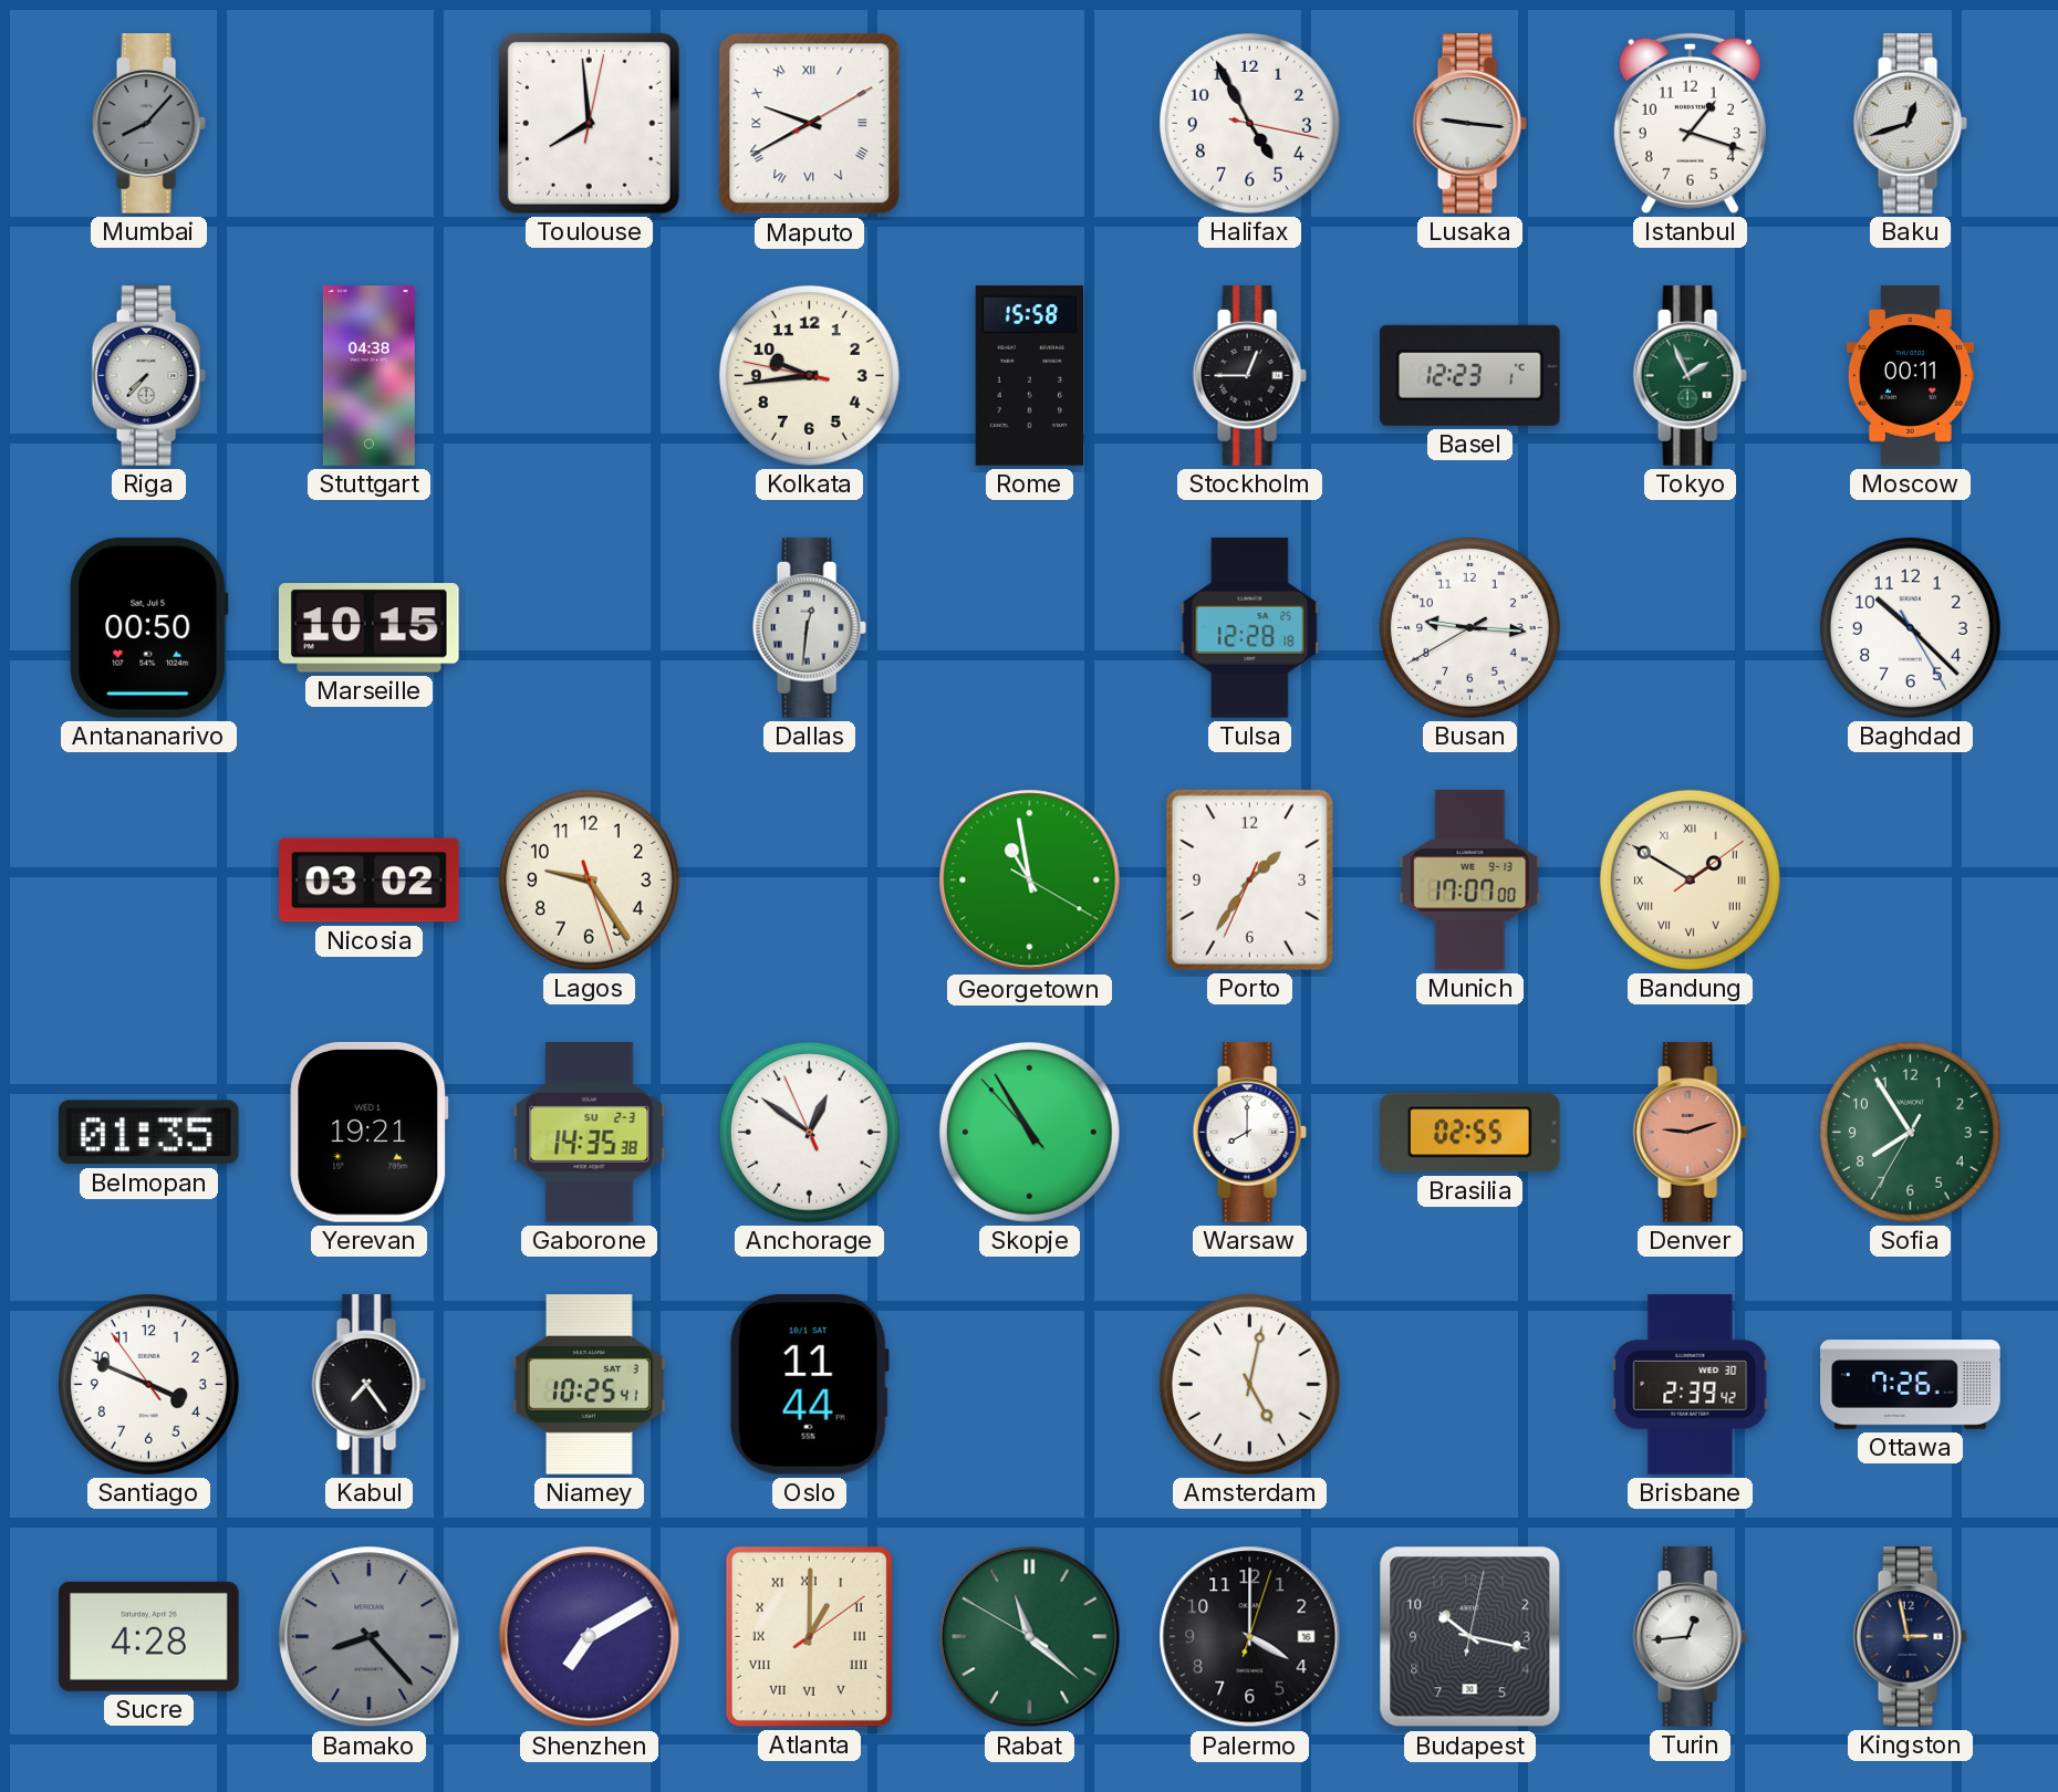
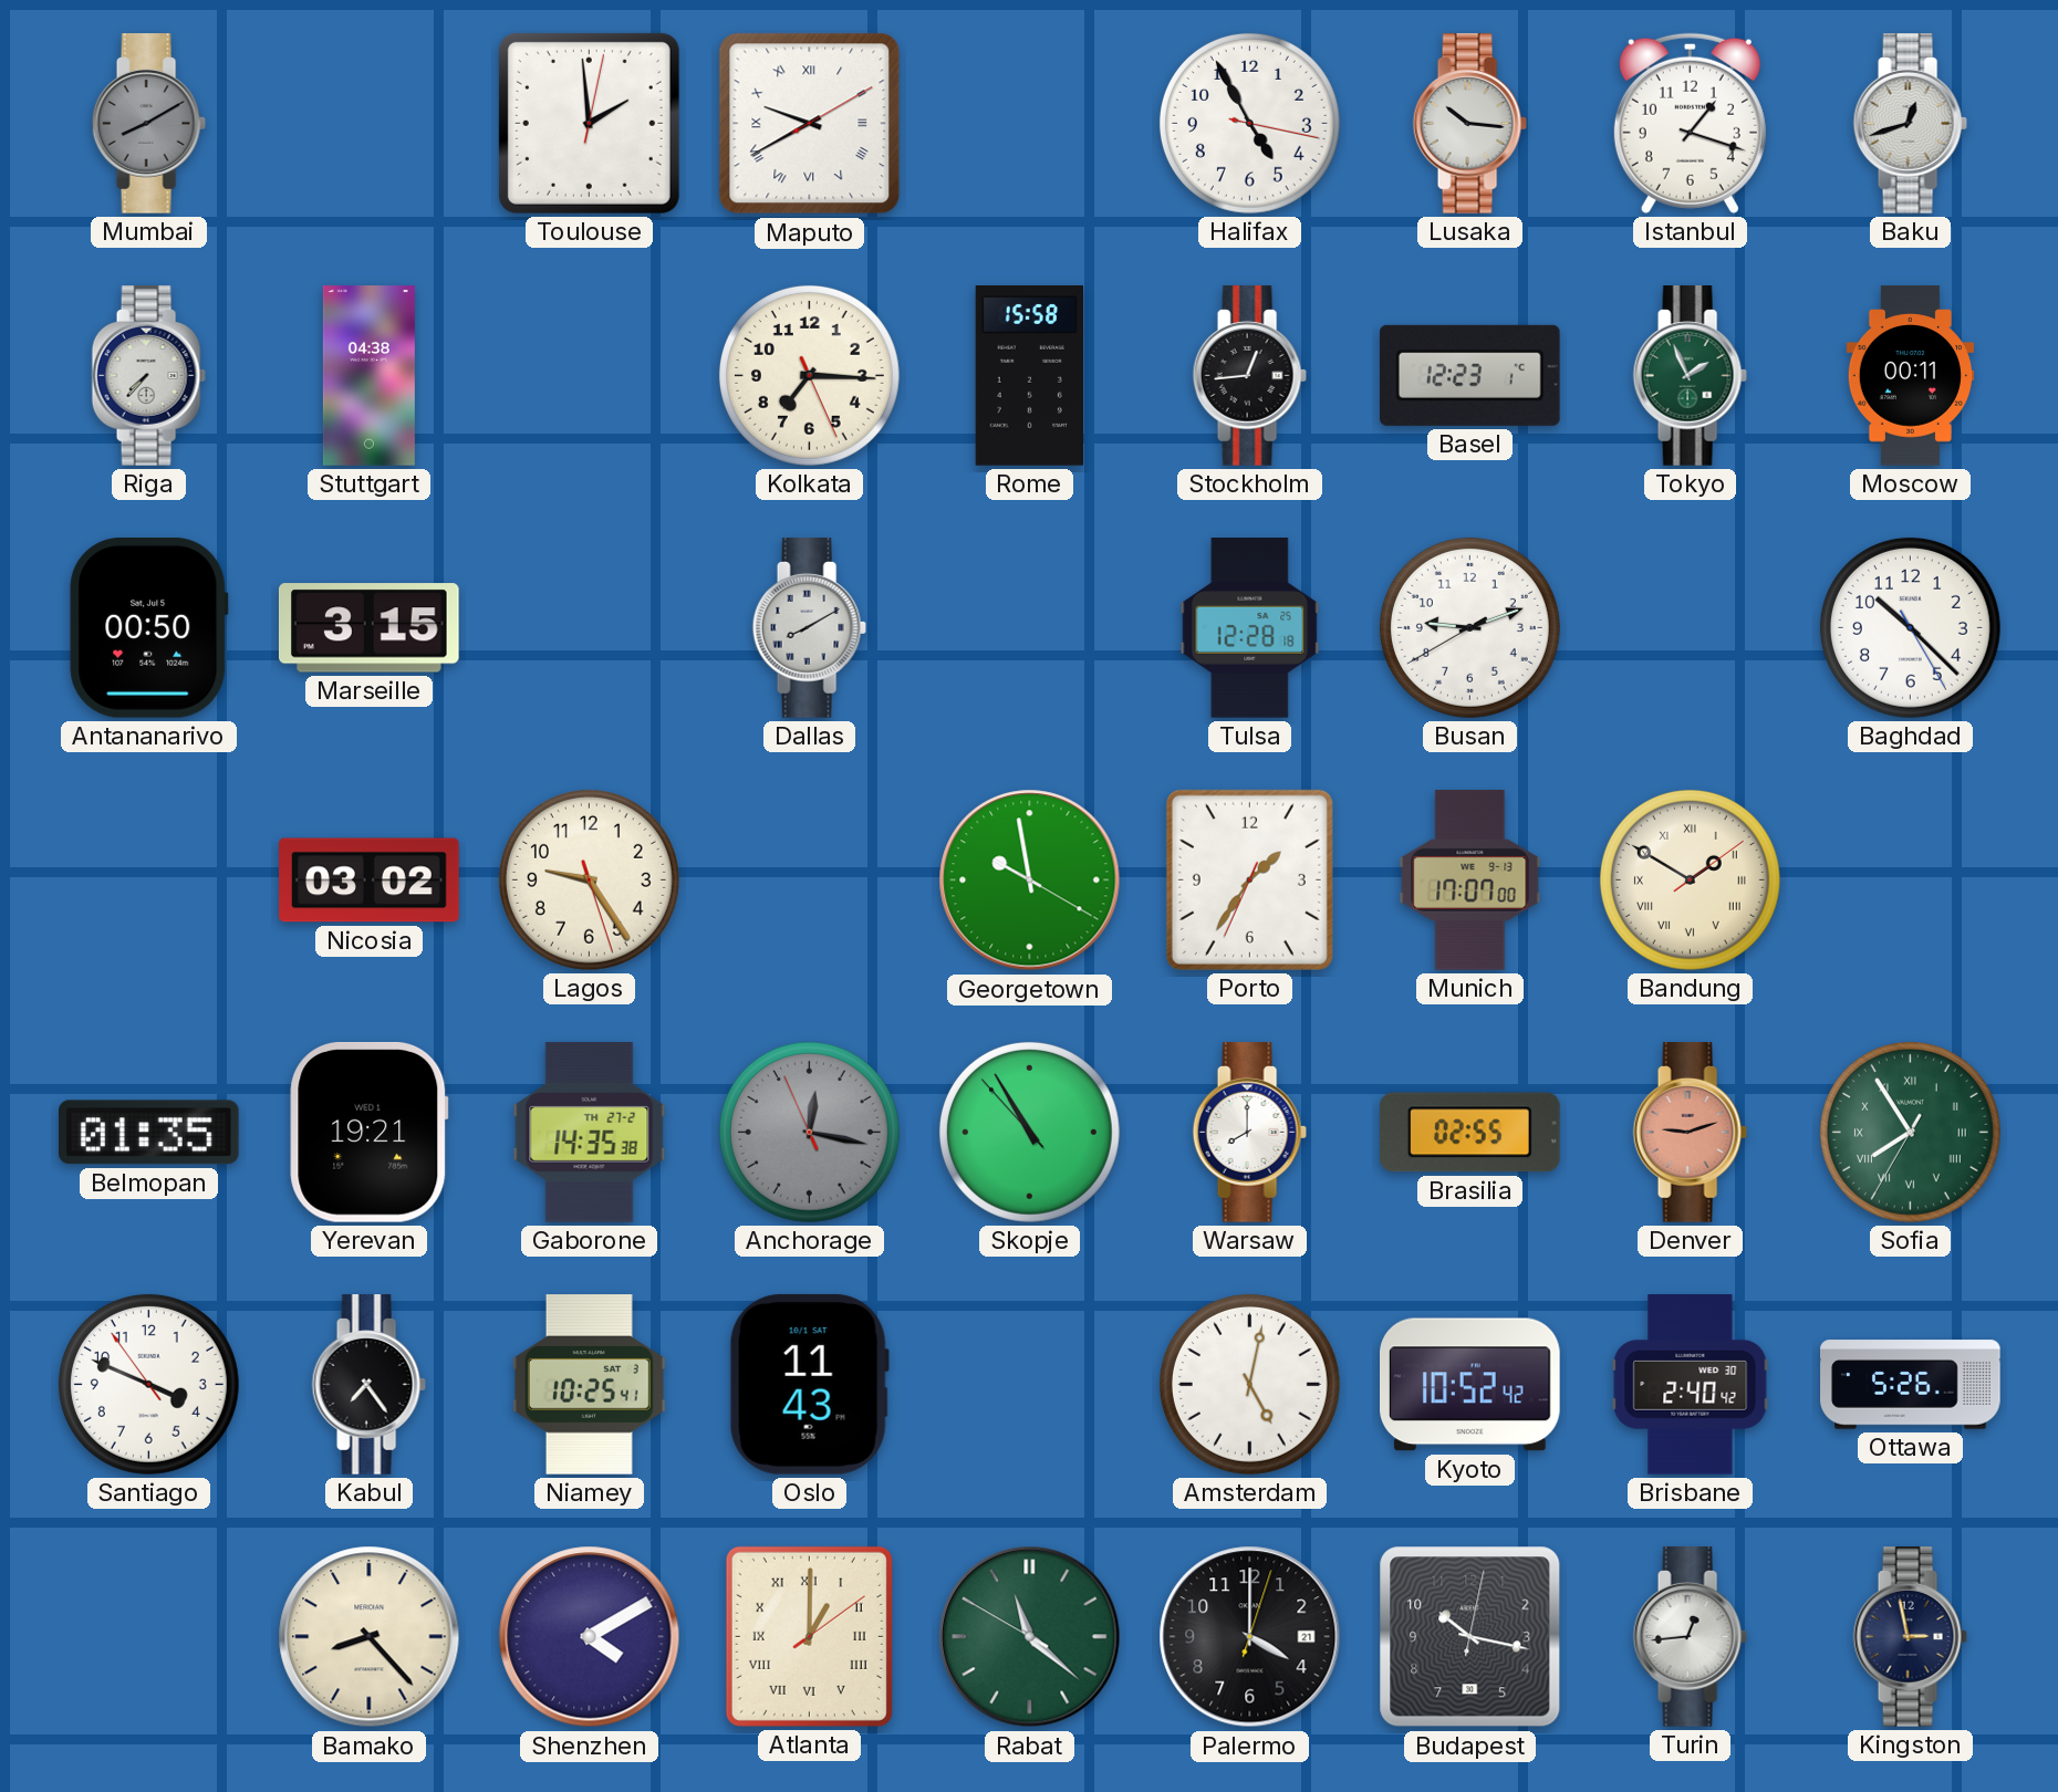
Mumbai: 8:07 -> 8:10 (148, 124)
Toulouse: 7:59 -> 1:59 (589, 123)
Lusaka: 9:16 -> 10:16 (1469, 124)
Kolkata: 9:43 -> 7:15 (809, 375)
Stockholm: 12:45 -> 12:44 (1249, 376)
Marseille: 10:15 -> 3:15 (368, 628)
Dallas: 12:31 -> 8:10 (809, 628)
Busan: 9:15 -> 9:11 (1469, 627)
Georgetown: 10:58 -> 9:58 (1030, 881)
Gaborone date: SU 2-3 -> TH 27-2 (590, 1133)
Anchorage: 12:50 -> 12:16 (809, 1132)
Anchorage dial: white -> grey (809, 1132)
Sofia numerals: Arabic -> Roman (1910, 1132)
Oslo: 11:44 -> 11:43 (809, 1384)
Kyoto: none -> 10:52 (1470, 1385)
Brisbane: 2:39 -> 2:40 (1691, 1385)
Ottawa: 7:26 -> 5:26 (1911, 1385)
Sucre: 4:28 -> none (149, 1636)
Bamako dial: grey -> cream (370, 1637)
Shenzhen: 7:10 -> 4:10 (590, 1637)
Palermo date: 16 -> 21 (1250, 1637)
